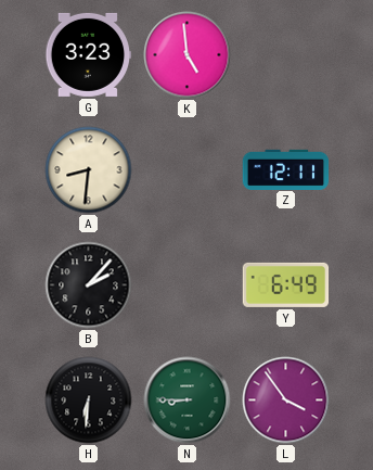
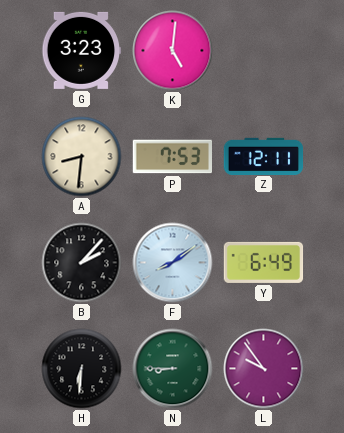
K: 4:59 -> 5:01 (173, 51)
P: none -> 7:53 (172, 157)
F: none -> 8:09 (173, 263)
L: 3:54 -> 9:54 (264, 369)
